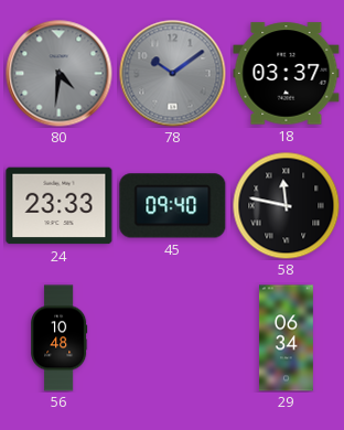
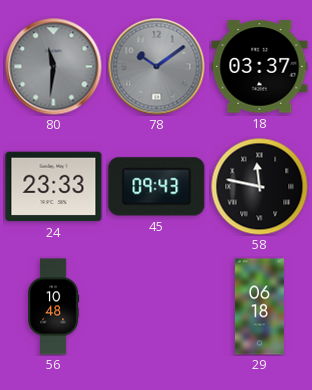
80: 4:31 -> 11:31 (54, 67)
45: 09:40 -> 09:43 (157, 187)
29: 06:34 -> 06:18 (259, 307)
